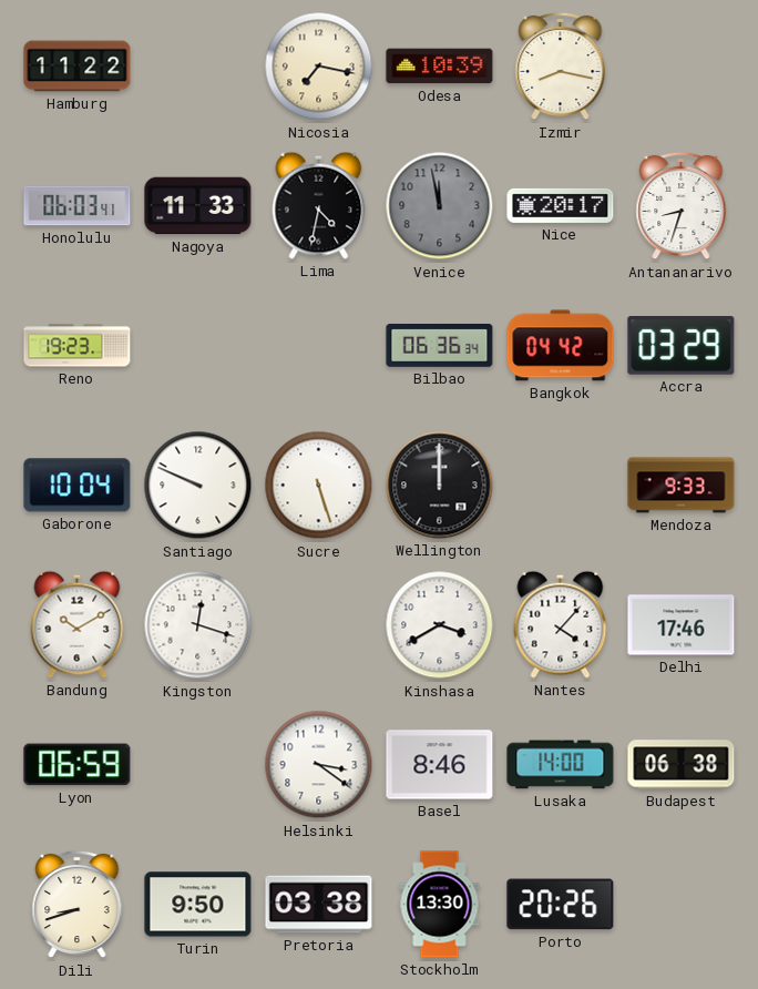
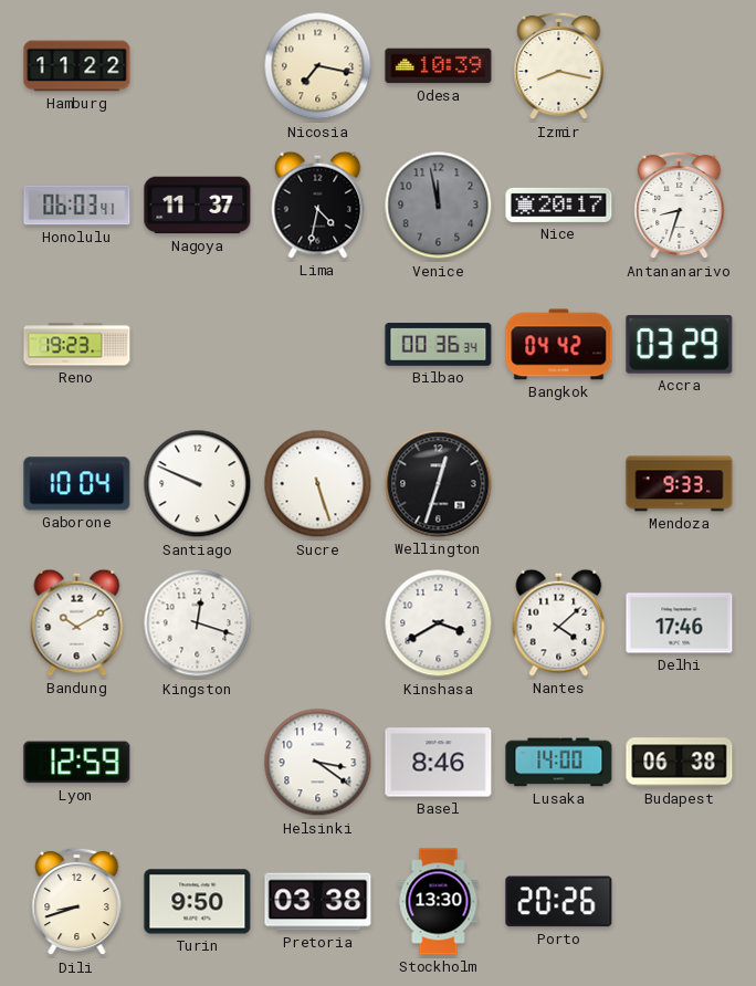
Nagoya: 11:33 -> 11:37 (198, 206)
Bilbao: 06:36 -> 00:36 (439, 345)
Wellington: 12:00 -> 12:33 (439, 484)
Nantes: 4:07 -> 4:08 (559, 622)
Lyon: 06:59 -> 12:59 (77, 763)
